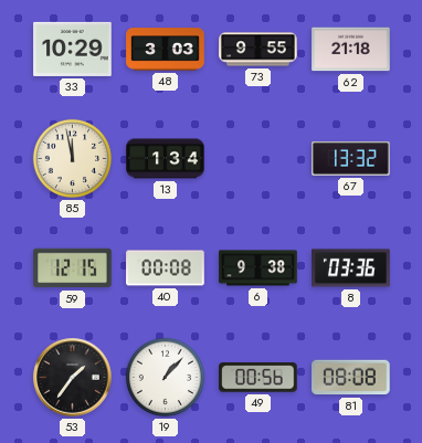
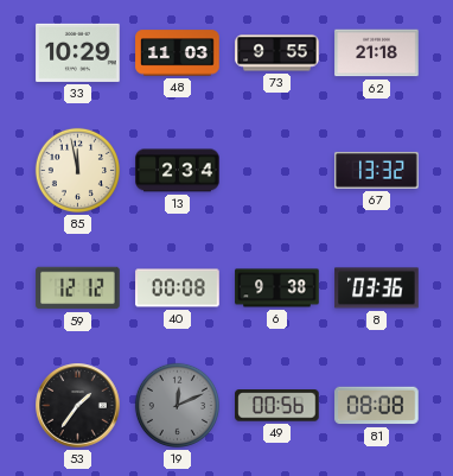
48: 3:03 -> 11:03 (178, 53)
13: 1:34 -> 2:34 (178, 171)
59: 12:15 -> 12:12 (78, 288)
19: 1:07 -> 12:11 (177, 405)
19 dial: white -> grey (177, 405)
